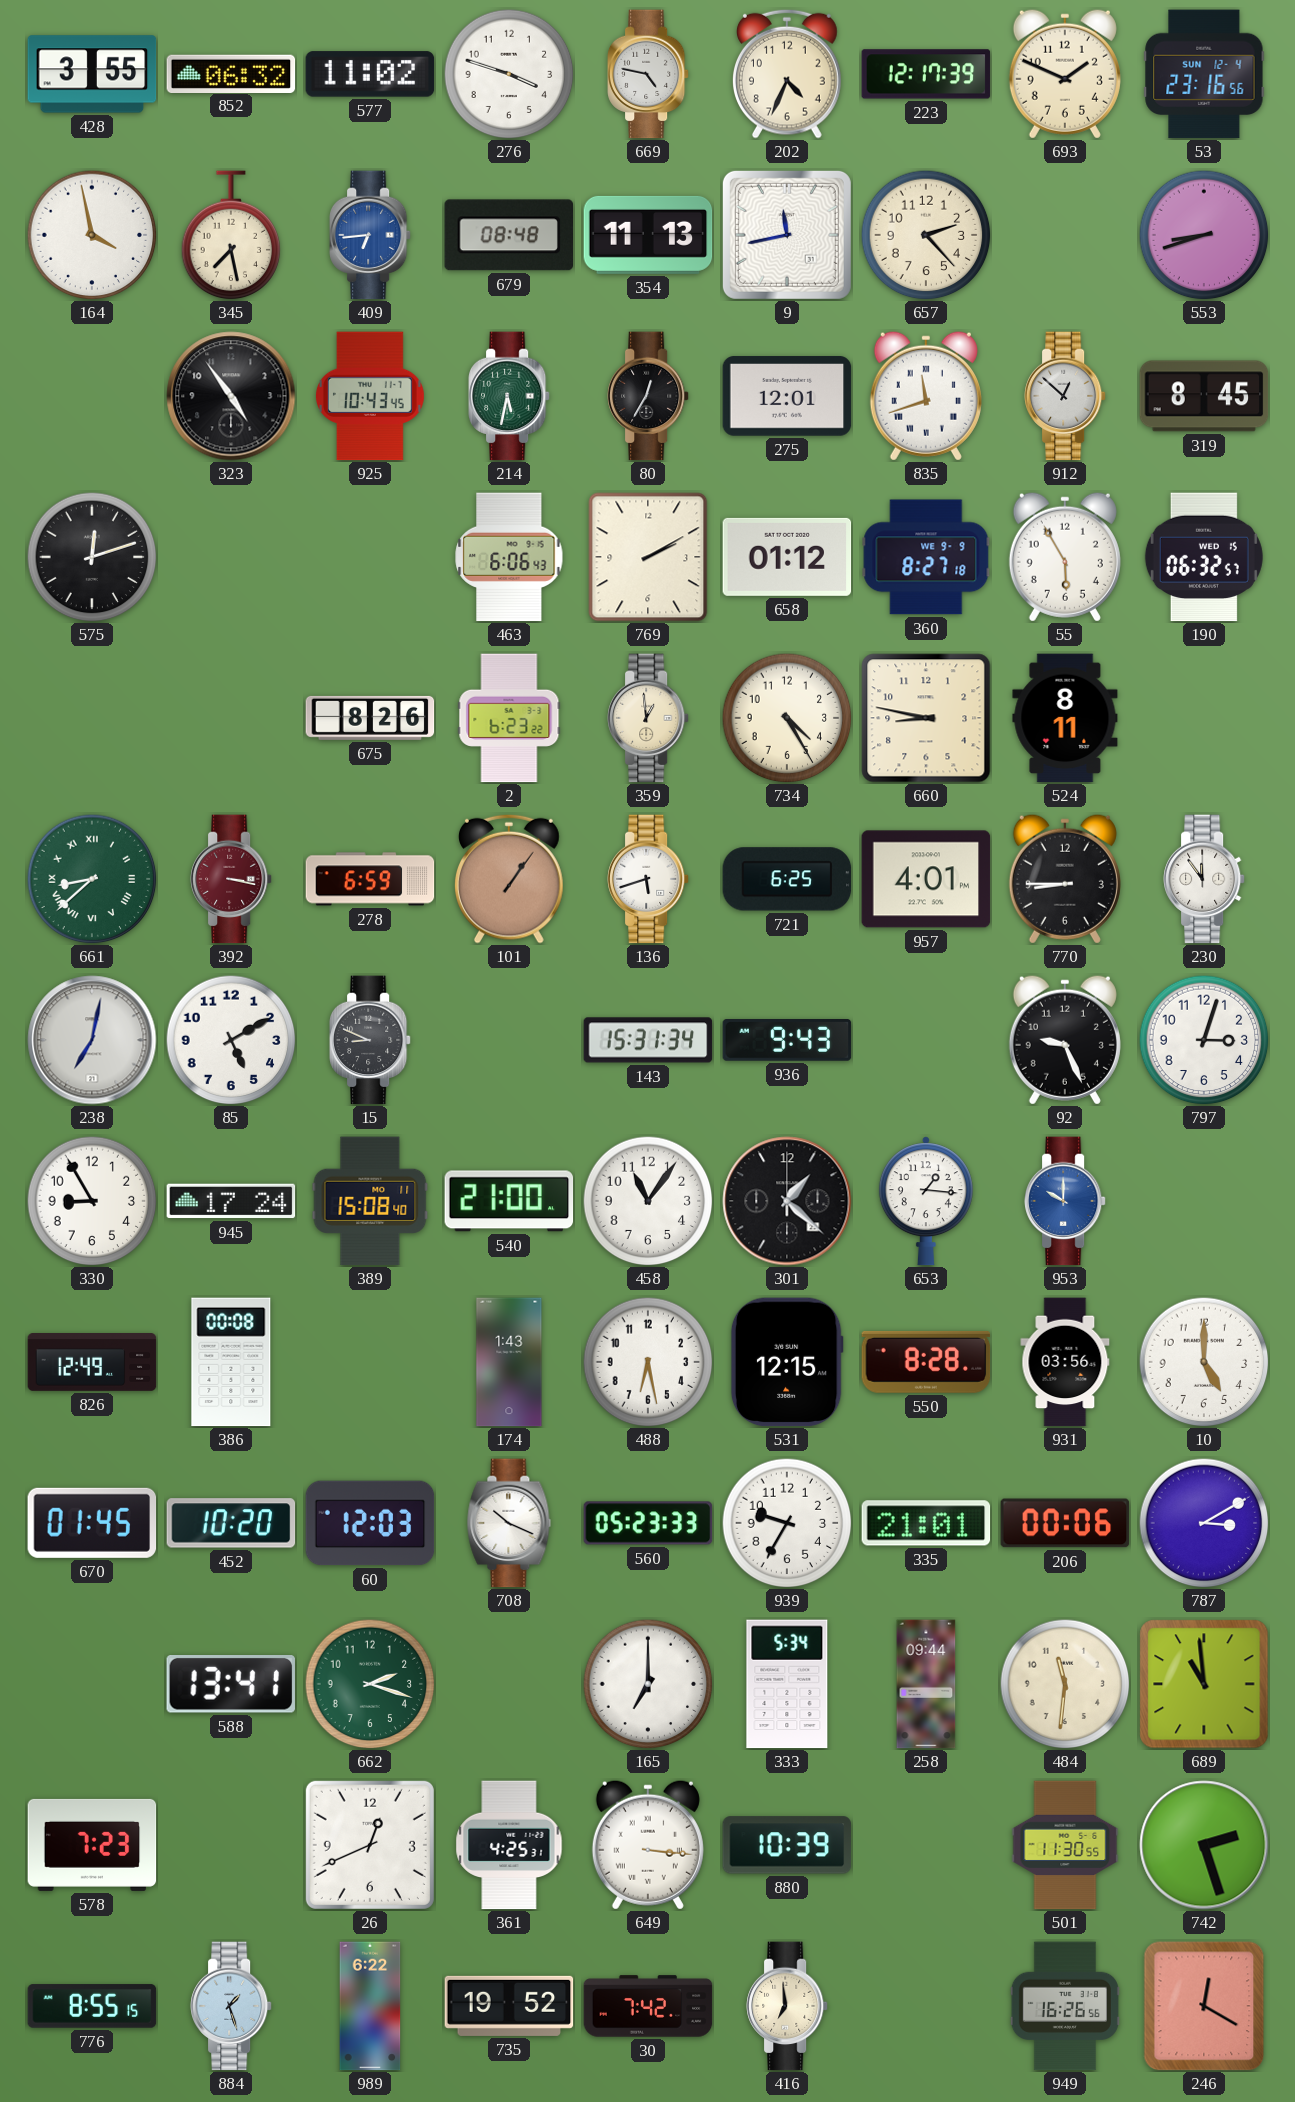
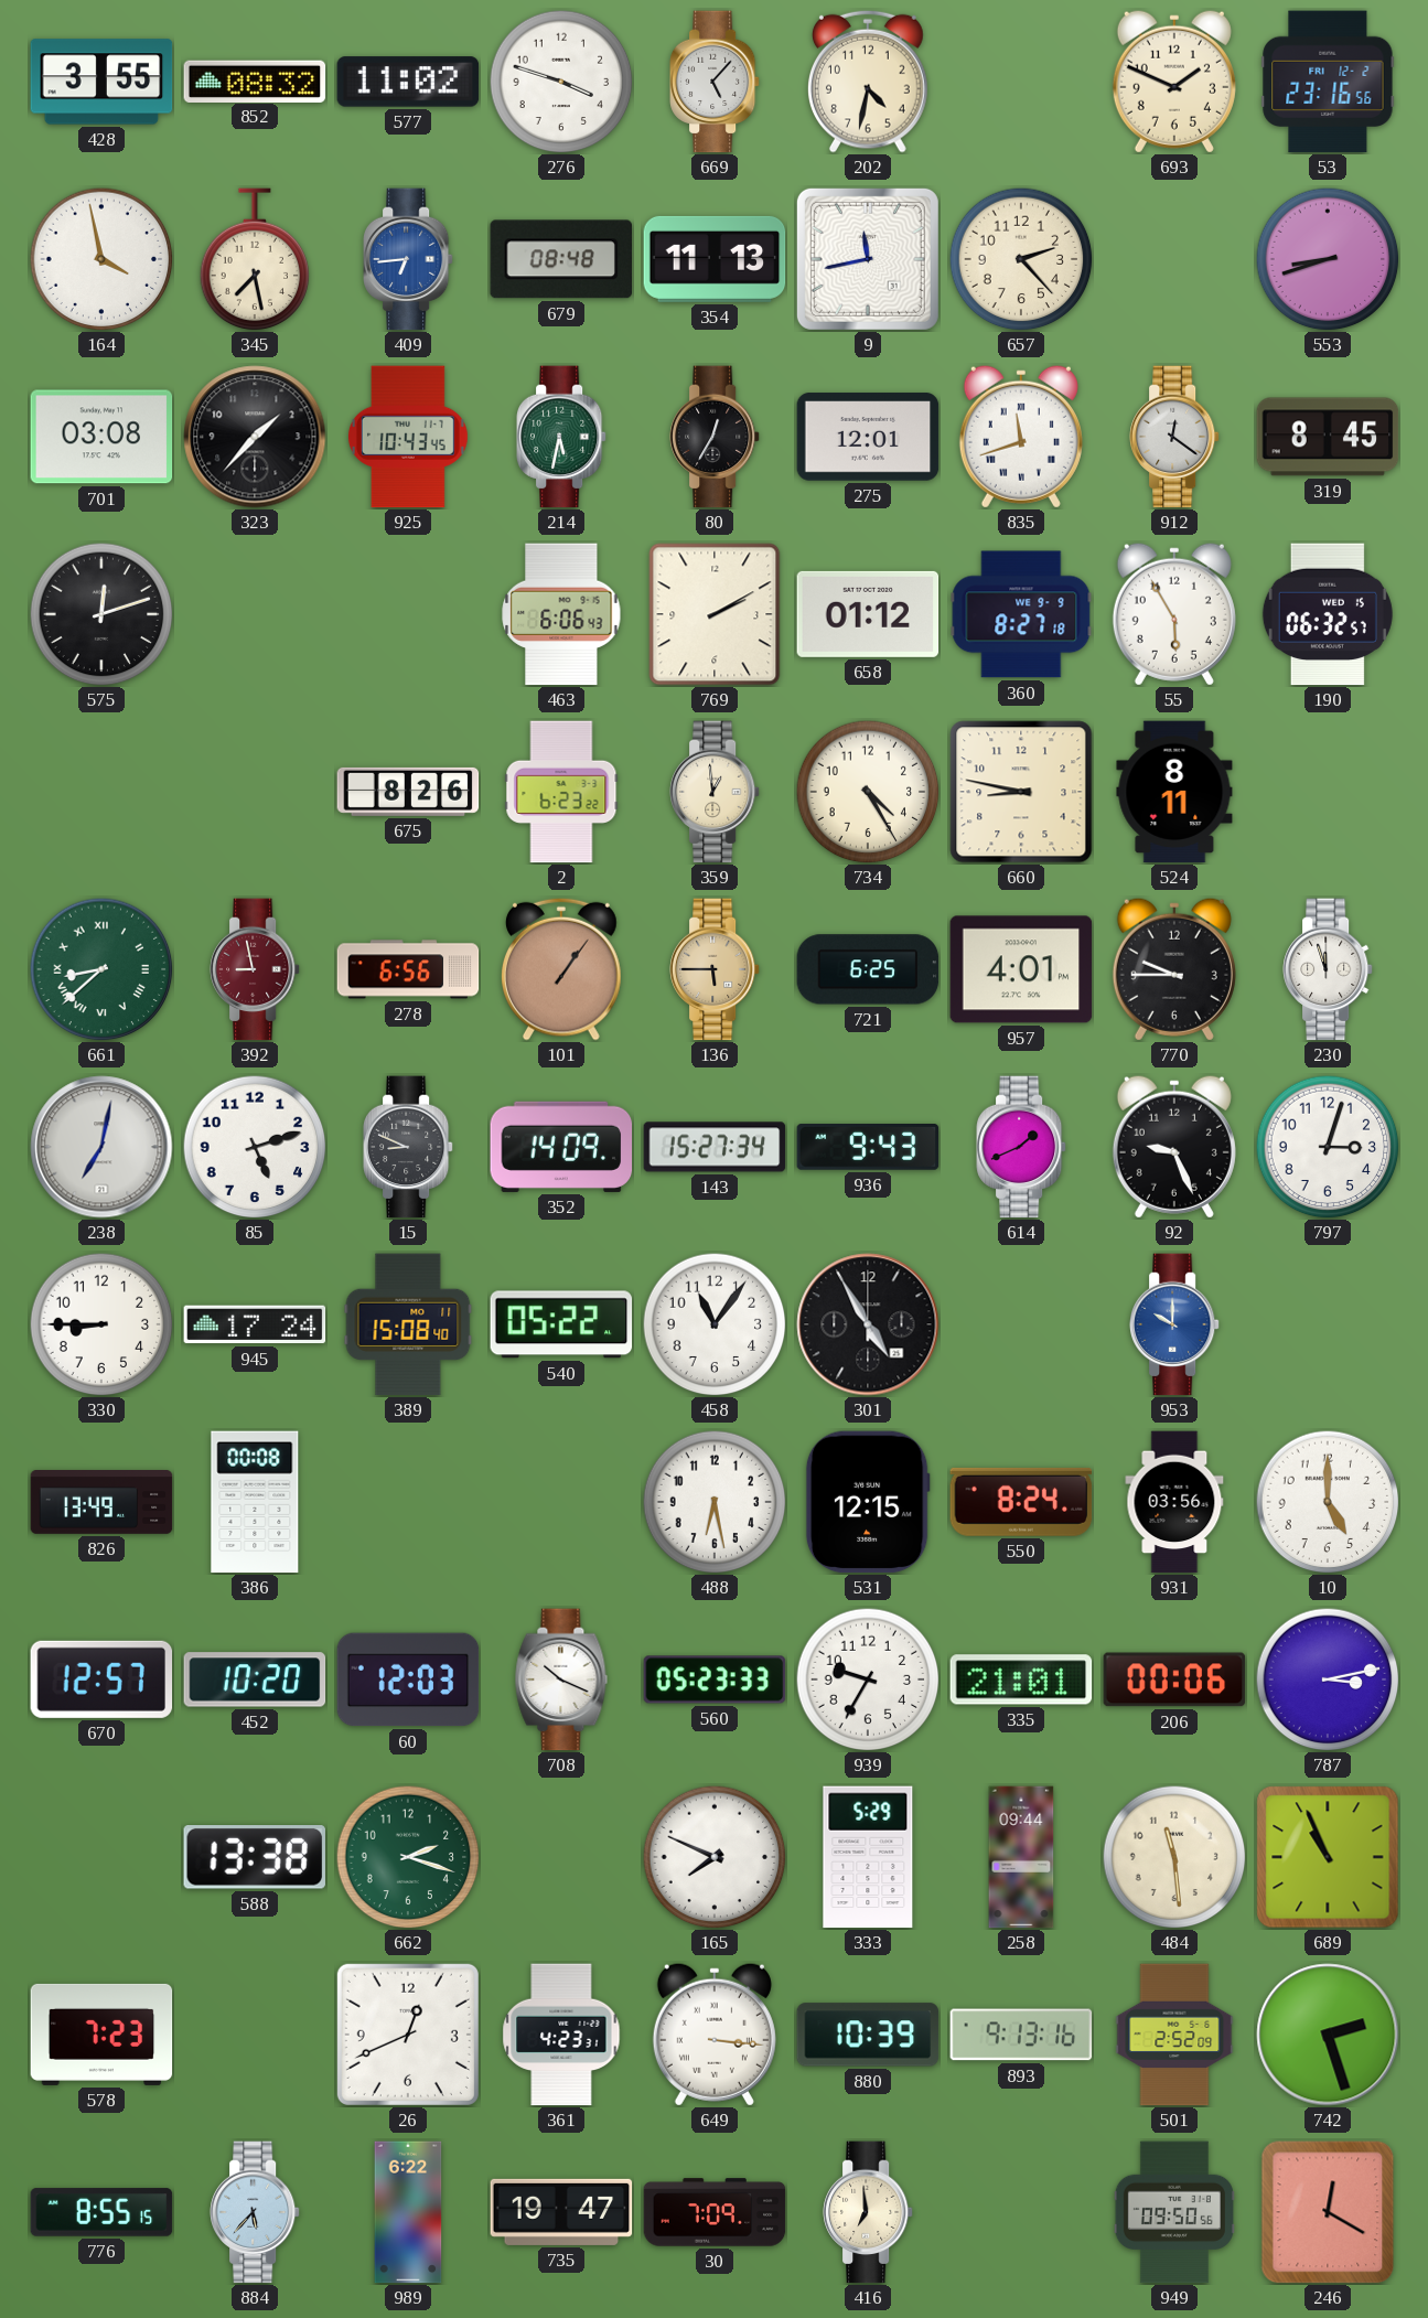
852: 06:32 -> 08:32 (255, 81)
669: 4:47 -> 5:07 (715, 82)
202: 4:34 -> 4:32 (868, 82)
223: 12:17 -> none (926, 74)
53 date: SUN 12-4 -> FRI 12-2 (1328, 82)
701: none -> 03:08 (101, 437)
323: 4:54 -> 1:37 (255, 437)
912: 12:52 -> 12:21 (1174, 437)
392: 3:17 -> 8:58 (255, 969)
278: 6:59 -> 6:56 (408, 969)
136: 5:42 -> 5:45 (715, 969)
136 dial: white -> champagne (715, 969)
770: 8:45 -> 9:45 (1174, 969)
230: 11:54 -> 11:57 (1328, 969)
85: 5:10 -> 5:12 (255, 1147)
352: none -> 14:09 (561, 1147)
143: 15:31 -> 15:27 (715, 1147)
614: none -> 1:41 (1021, 1147)
330: 8:55 -> 8:45 (101, 1324)
540: 21:00 -> 05:22 (561, 1324)
301: 1:22 -> 4:55 (868, 1324)
653: 1:16 -> none (926, 1201)
826: 12:49 -> 13:49 (101, 1503)
174: 1:43 -> none (509, 1362)
550: 8:28 -> 8:24 (1021, 1502)
670: 01:45 -> 12:57 (101, 1680)
787: 3:10 -> 3:13 (1328, 1680)
588: 13:41 -> 13:38 (255, 1858)
165: 7:00 -> 7:49 (715, 1857)
333: 5:34 -> 5:29 (868, 1857)
484: 11:31 -> 11:29 (1174, 1857)
689: 10:59 -> 10:56 (1328, 1857)
361: 4:25 -> 4:23 (561, 2035)
893: none -> 9:13 (1021, 2035)
501: 11:30 -> 2:52 (1174, 2035)
884: 1:27 -> 5:37 (255, 2212)
735: 19:52 -> 19:47 (561, 2212)
30: 7:42 -> 7:09 (715, 2212)
949: 16:26 -> 09:50 (1174, 2212)
